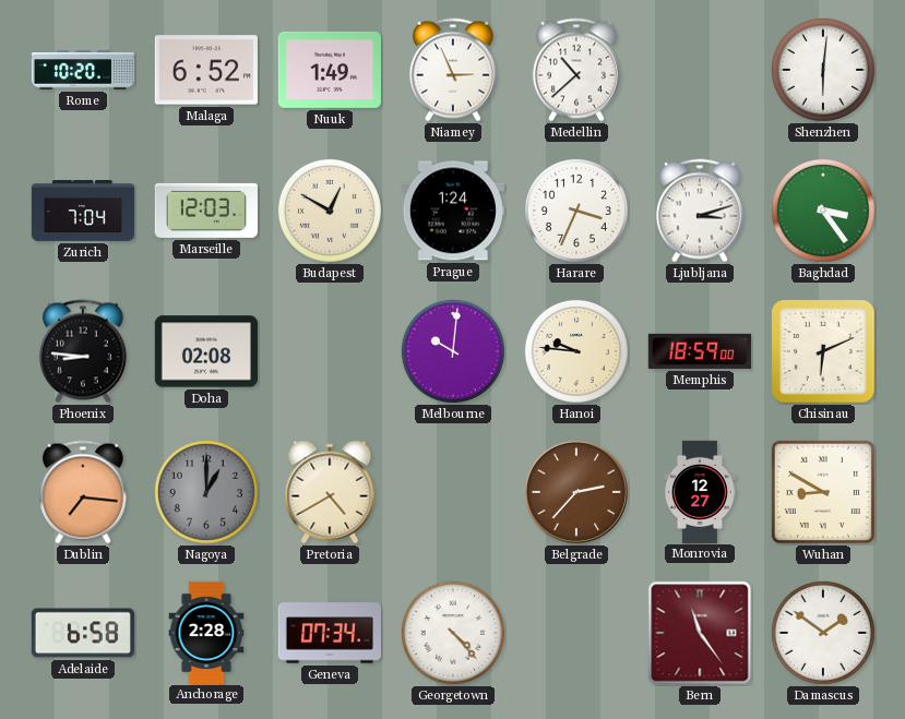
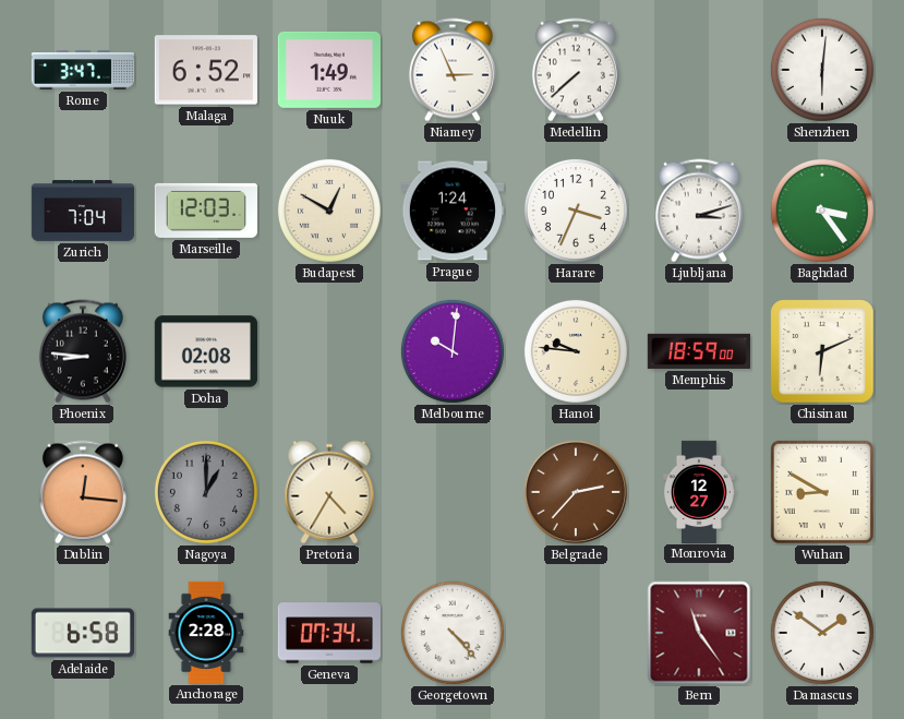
Rome: 10:20 -> 3:47 (82, 70)
Medellin: 10:38 -> 7:38 (576, 70)
Dublin: 7:16 -> 12:16 (83, 492)
Pretoria: 4:40 -> 4:35 (329, 492)
